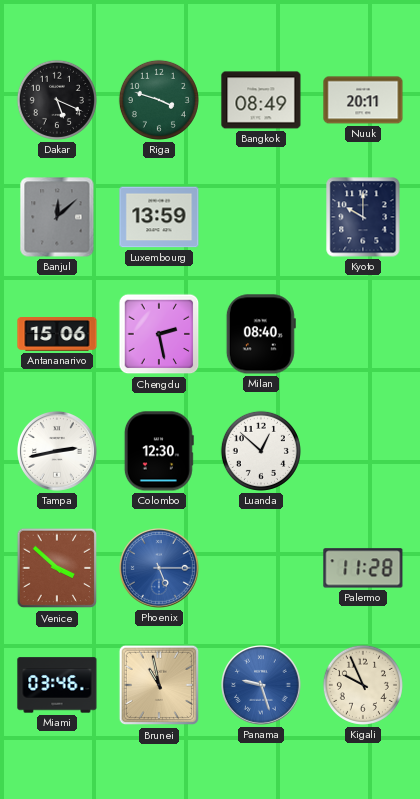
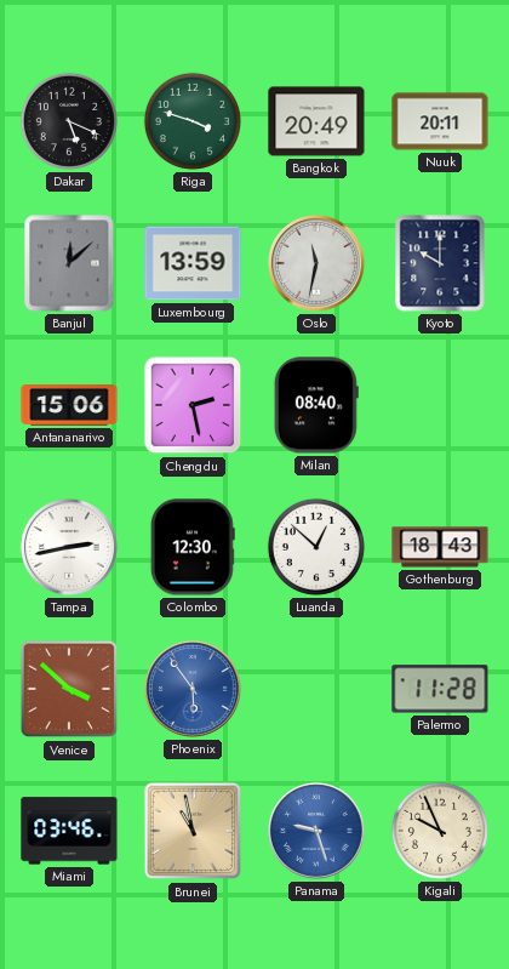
Bangkok: 08:49 -> 20:49 (316, 121)
Oslo: none -> 11:32 (318, 264)
Gothenburg: none -> 18:43 (440, 547)
Phoenix: 5:15 -> 5:54 (194, 690)
